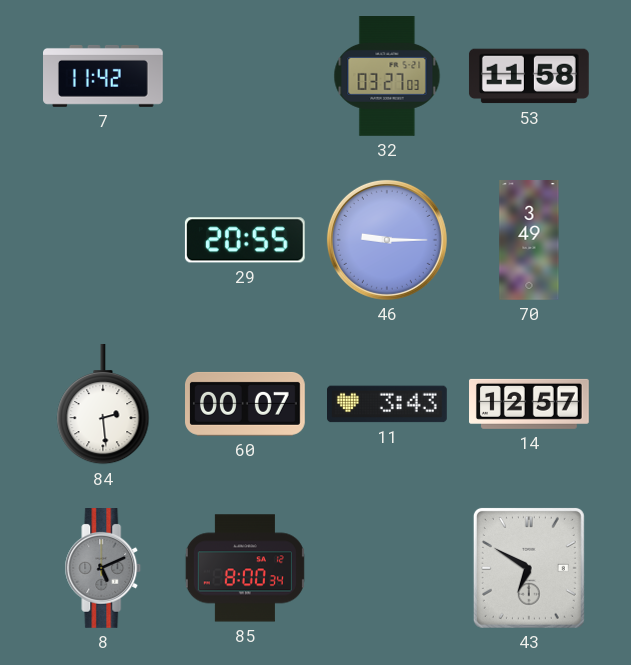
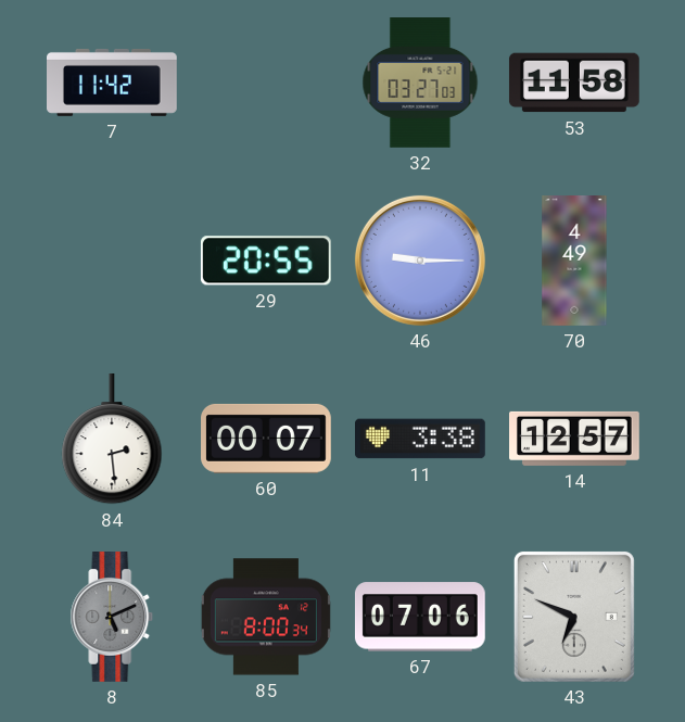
70: 3:49 -> 4:49 (574, 262)
11: 3:43 -> 3:38 (421, 439)
67: none -> 07:06 (420, 617)
43: 6:50 -> 6:49 (574, 617)
